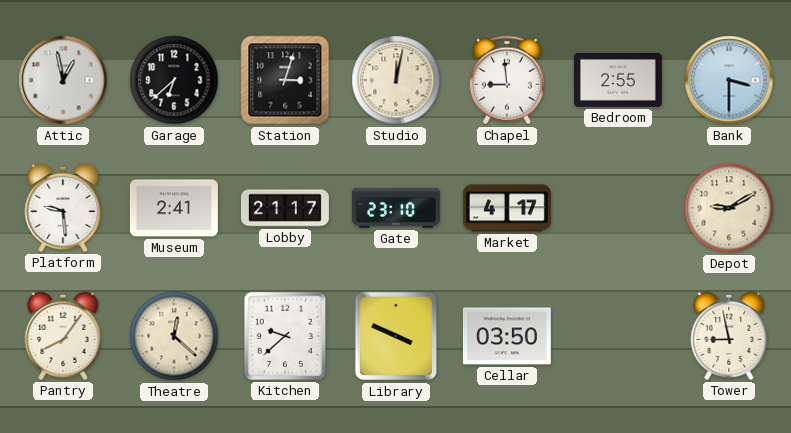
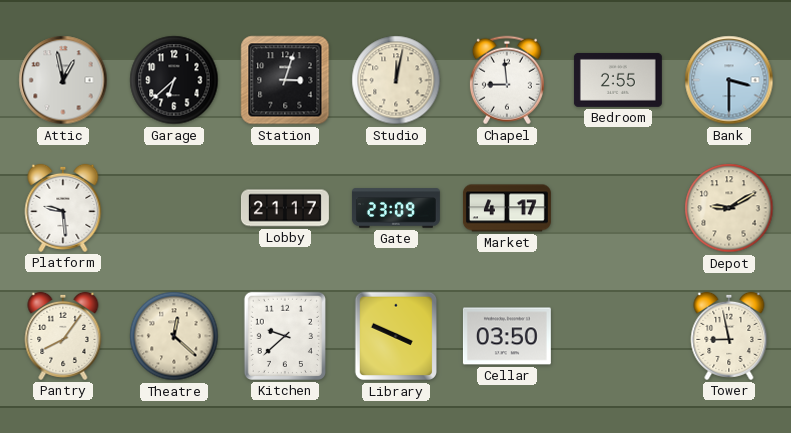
Museum: 2:41 -> none (174, 208)
Gate: 23:10 -> 23:09 (396, 208)
